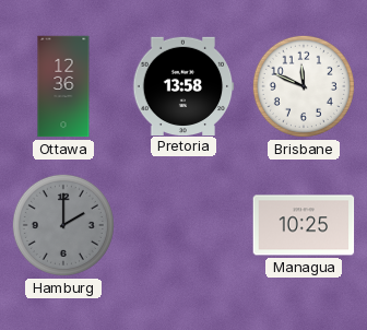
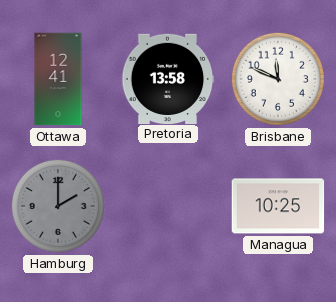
Ottawa: 12:36 -> 12:41 (58, 79)
